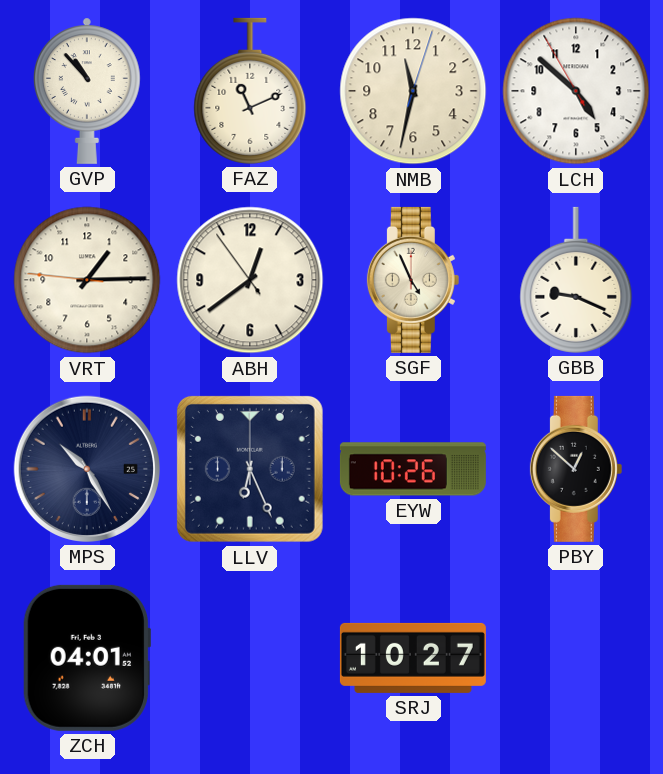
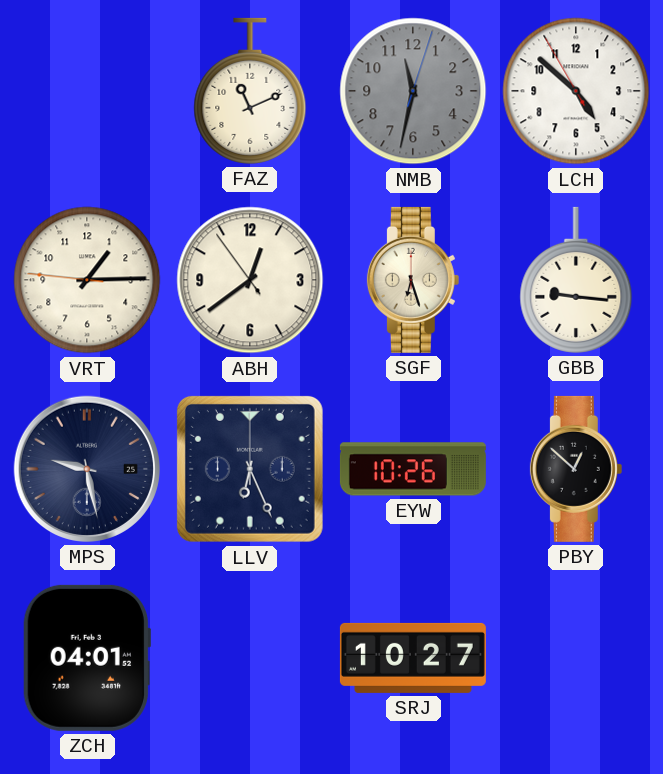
GVP: 10:53 -> none (87, 91)
NMB dial: cream -> grey (413, 91)
SGF: 4:56 -> 6:27 (413, 280)
GBB: 9:19 -> 9:16 (576, 280)
MPS: 10:25 -> 9:28 (87, 469)
